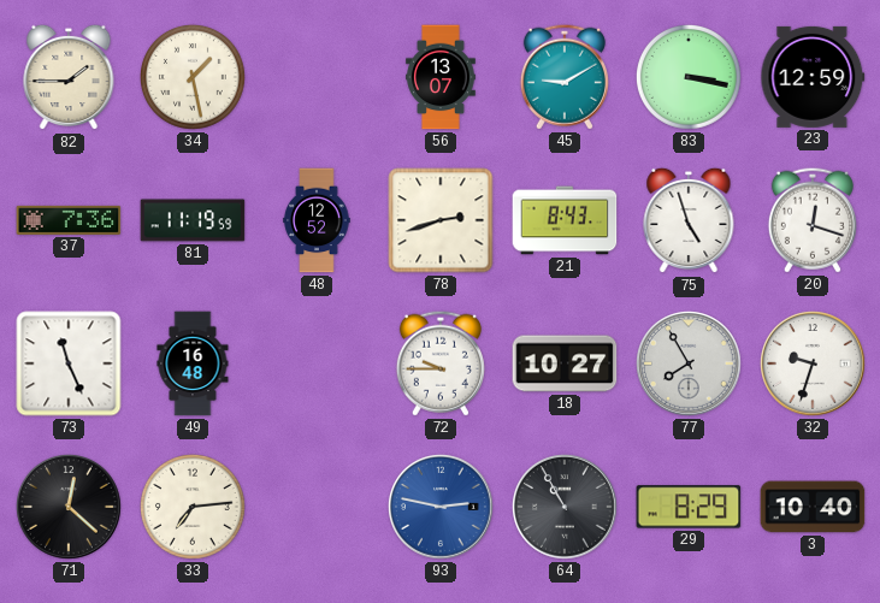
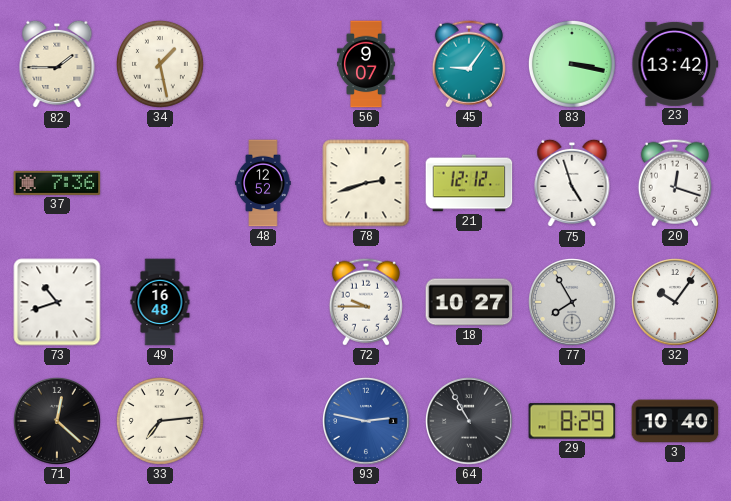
56: 13:07 -> 9:07 (366, 64)
45: 9:10 -> 9:06 (469, 64)
23: 12:59 -> 13:42 (675, 64)
81: 11:19 -> none (193, 220)
21: 8:43 -> 12:12 (469, 183)
73: 11:26 -> 10:42 (57, 302)
32: 9:33 -> 10:06 (676, 303)
